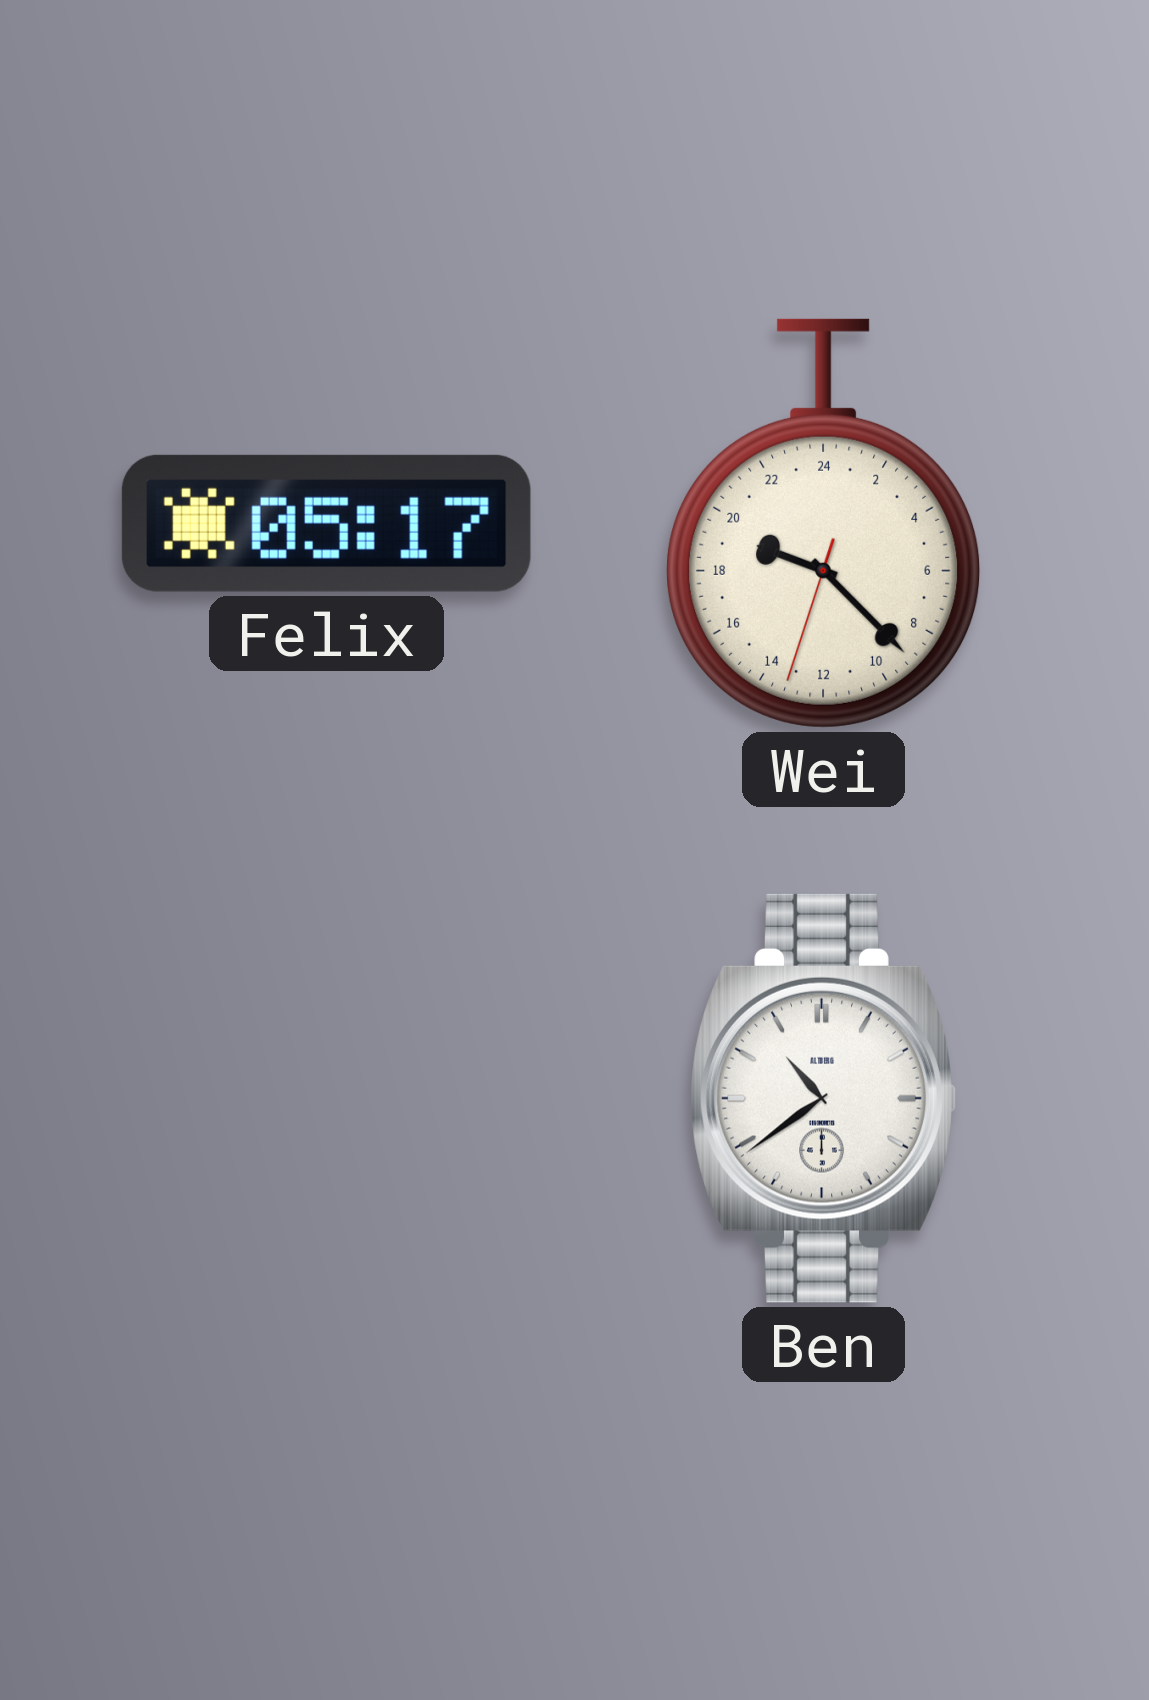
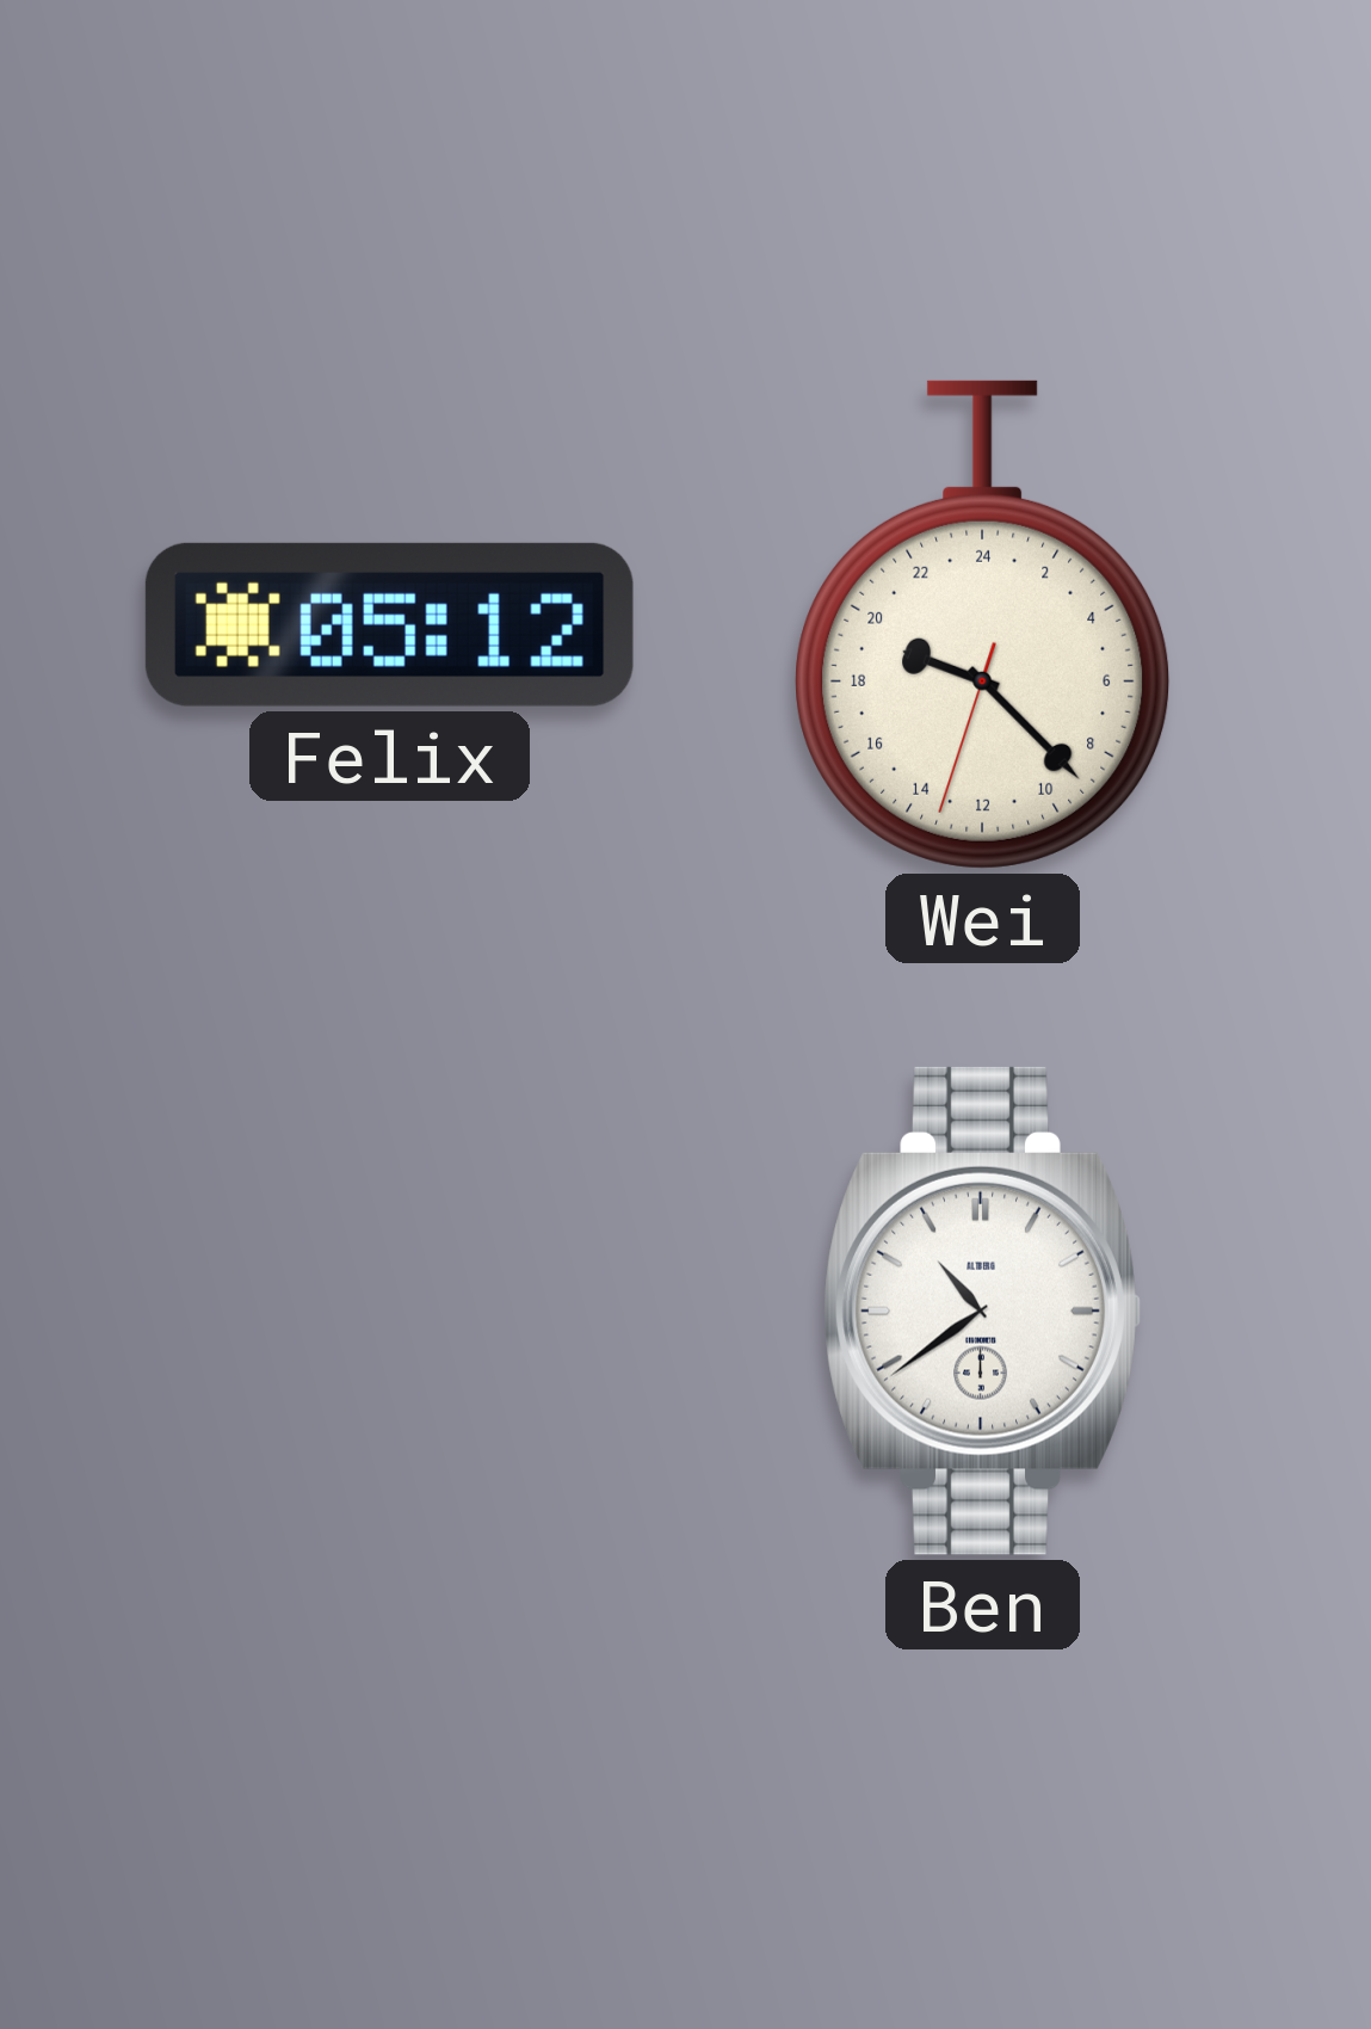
Felix: 05:17 -> 05:12 (389, 624)
